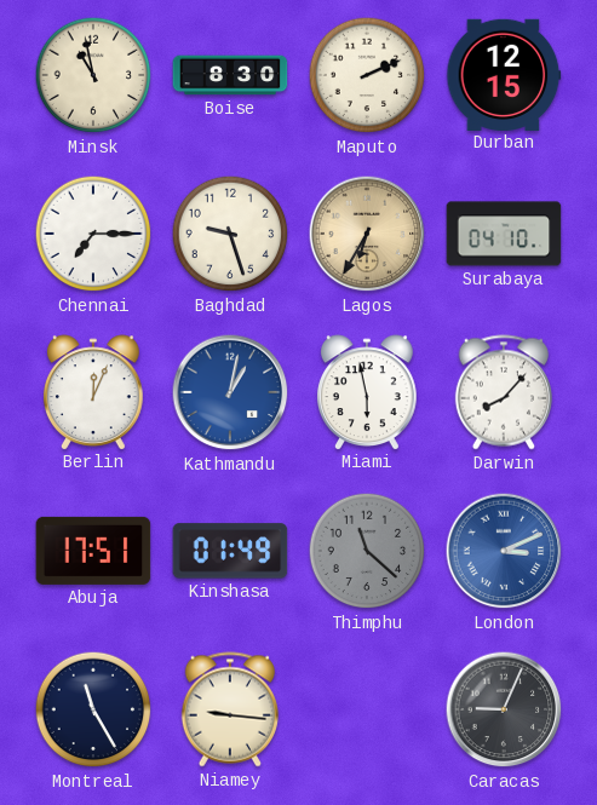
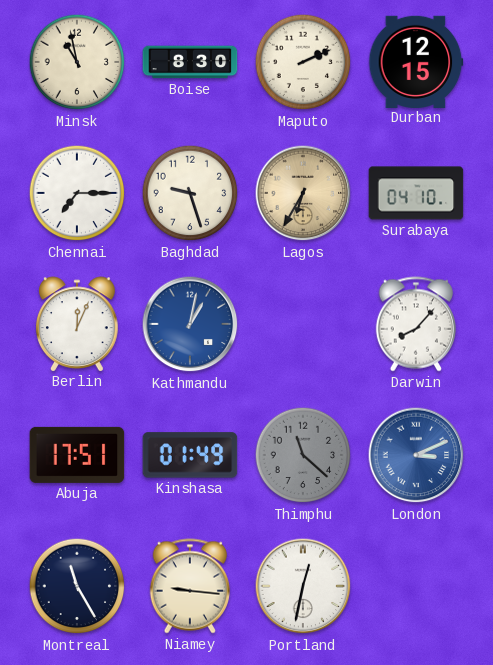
Miami: 5:58 -> none (367, 392)
Portland: none -> 12:32 (303, 586)
Caracas: 9:04 -> none (504, 709)
